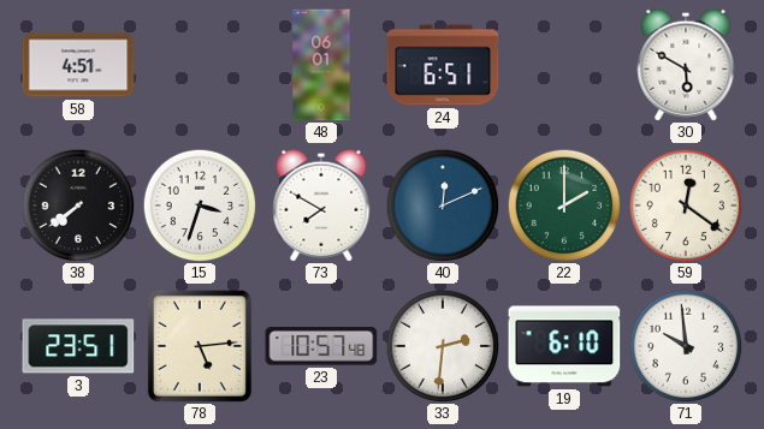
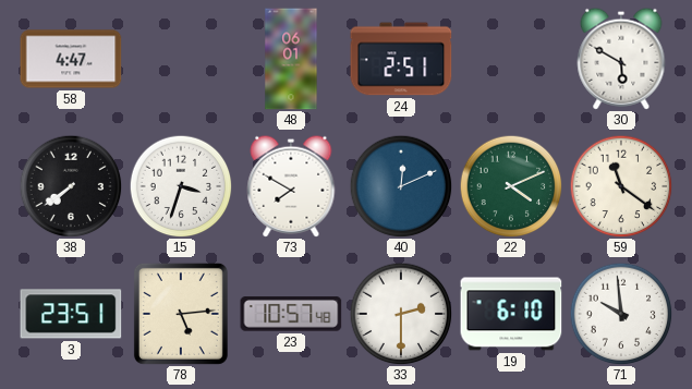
58: 4:51 -> 4:47 (71, 59)
24: 6:51 -> 2:51 (401, 59)
22: 2:00 -> 4:11 (511, 186)
59: 12:21 -> 11:21 (621, 186)
33: 2:31 -> 2:30 (401, 314)
